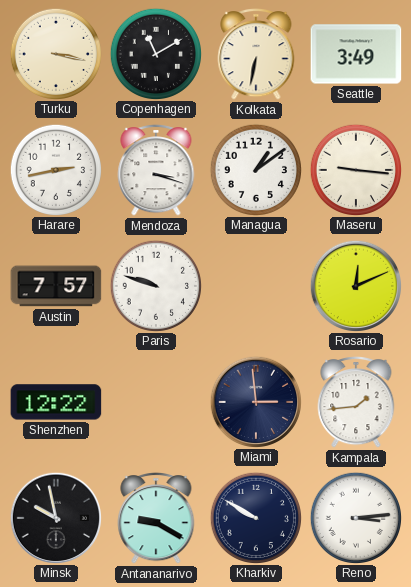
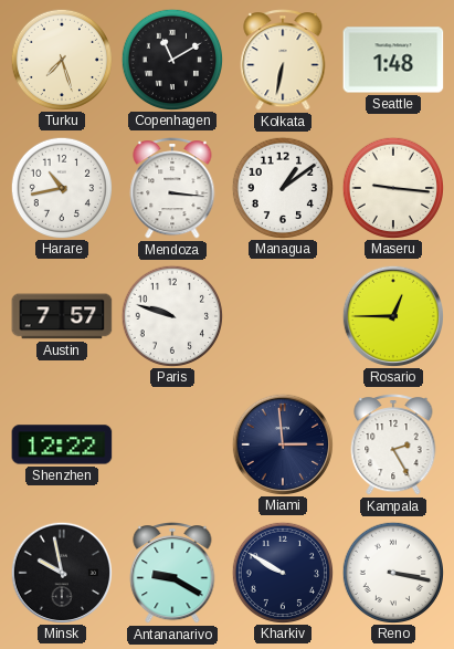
Turku: 3:17 -> 7:27 (61, 59)
Seattle: 3:49 -> 1:48 (393, 60)
Harare: 2:43 -> 10:43 (61, 187)
Mendoza: 3:18 -> 3:16 (172, 189)
Rosario: 12:11 -> 12:45 (392, 315)
Kampala: 1:44 -> 2:25 (393, 446)
Reno: 3:14 -> 3:17 (392, 572)
